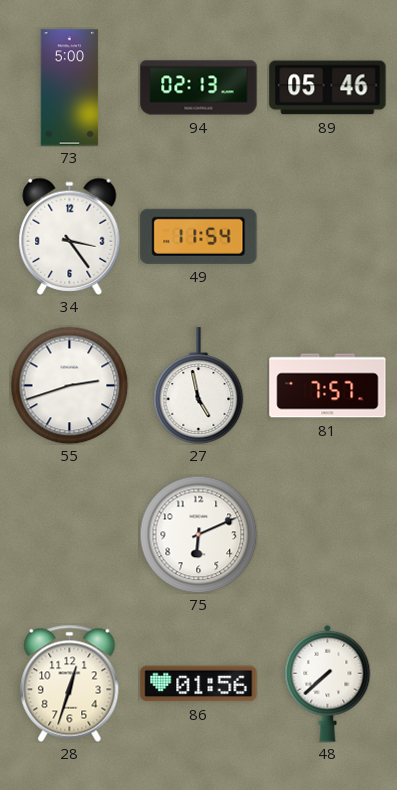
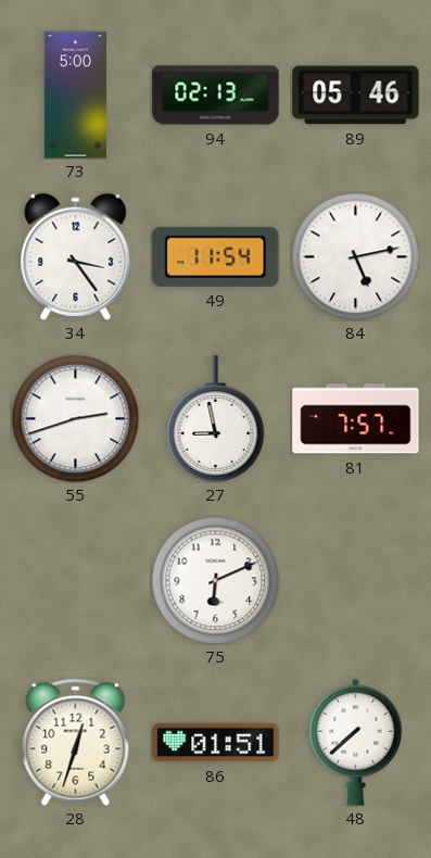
84: none -> 5:13 (355, 256)
27: 4:58 -> 8:58 (216, 419)
86: 01:56 -> 01:51 (216, 743)
